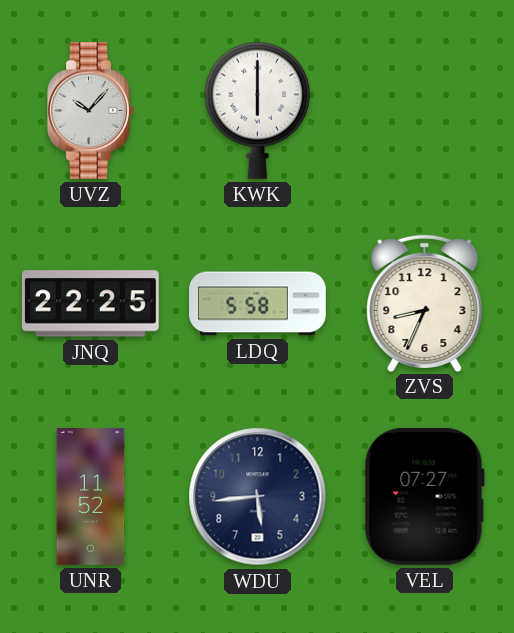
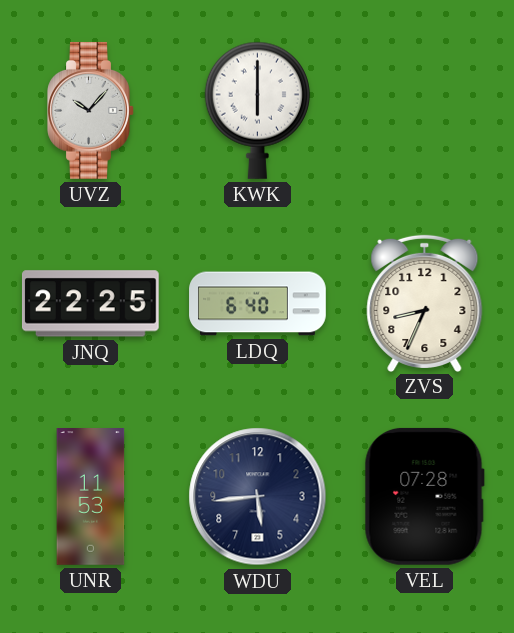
LDQ: 5:58 -> 6:40 (258, 304)
UNR: 11:52 -> 11:53 (91, 497)
VEL: 07:27 -> 07:28 (424, 496)
